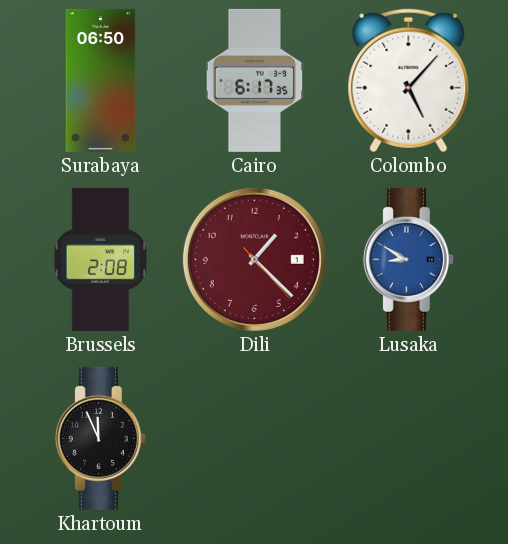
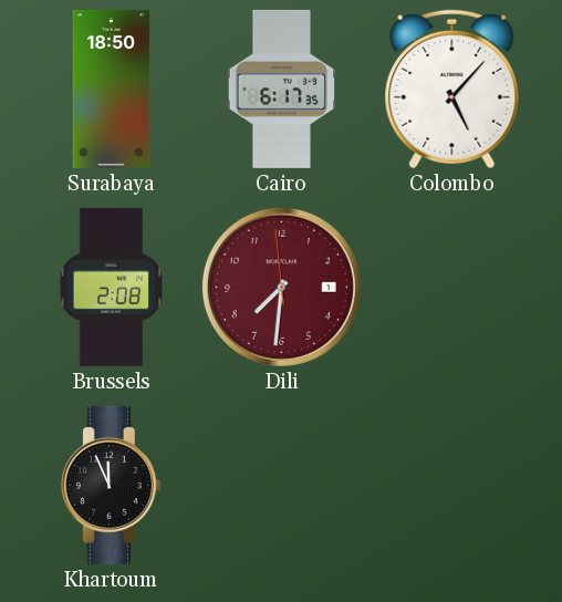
Surabaya: 06:50 -> 18:50 (112, 89)
Dili: 1:22 -> 7:30 (281, 287)
Lusaka: 8:50 -> none (408, 259)
